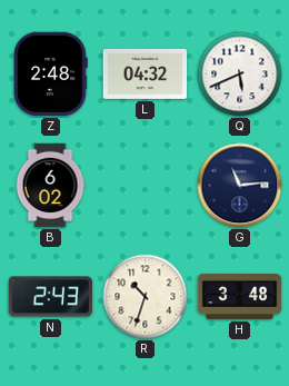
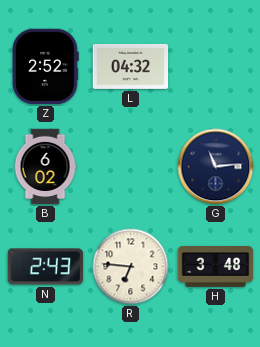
Z: 2:48 -> 2:52 (46, 67)
Q: 5:41 -> none (240, 75)
R: 10:33 -> 6:46 (131, 267)
